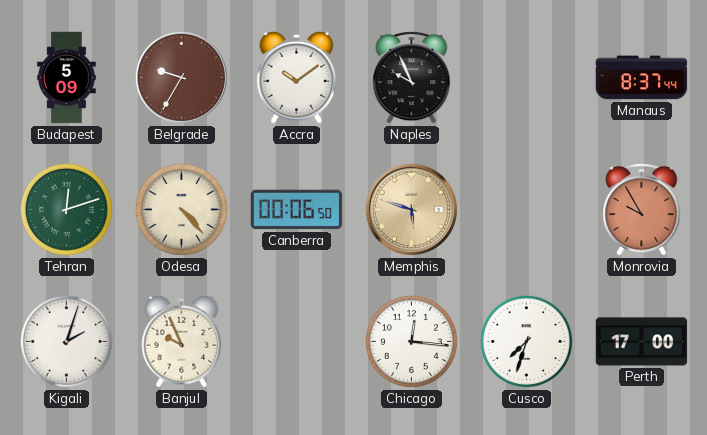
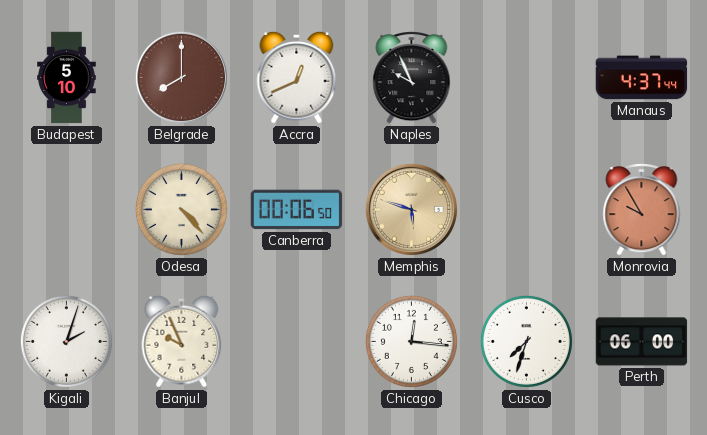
Budapest: 5:09 -> 5:10 (67, 78)
Belgrade: 9:35 -> 8:00 (181, 77)
Accra: 10:09 -> 12:41 (297, 77)
Manaus: 8:37 -> 4:37 (642, 78)
Tehran: 12:12 -> none (66, 209)
Perth: 17:00 -> 06:00 (642, 342)
